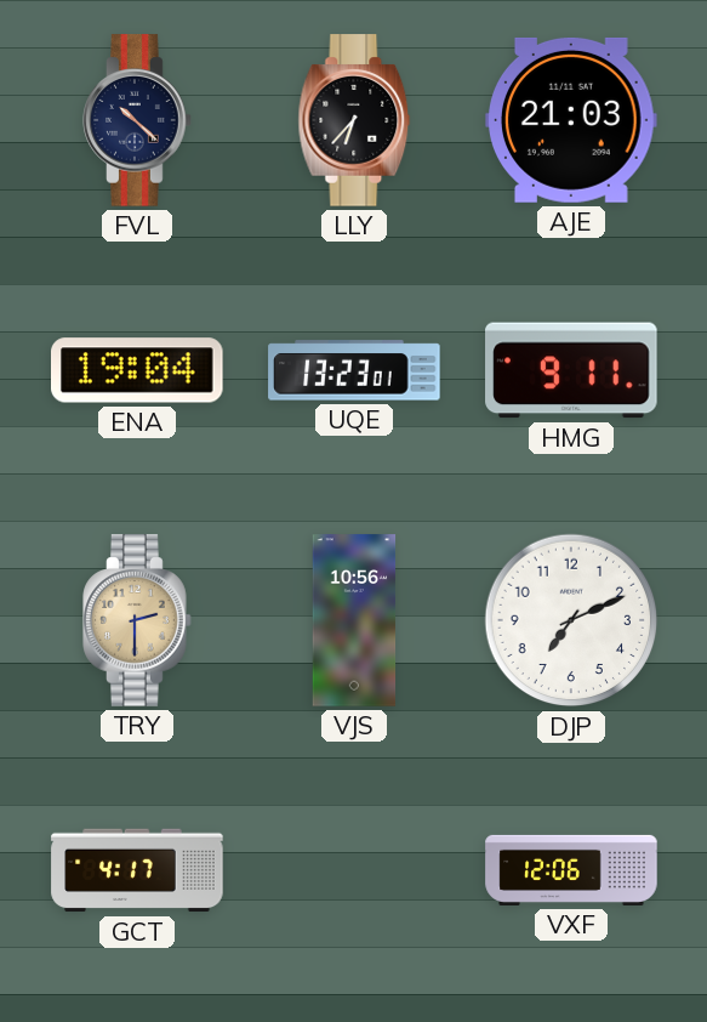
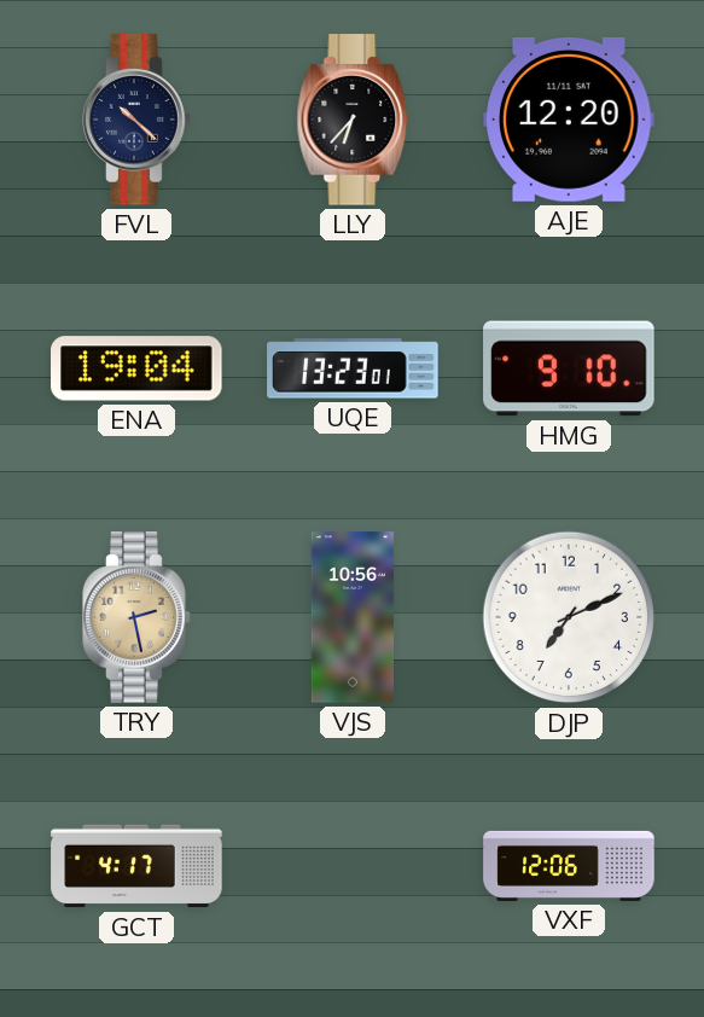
AJE: 21:03 -> 12:20 (569, 120)
HMG: 9:11 -> 9:10 (569, 368)
TRY: 2:30 -> 2:28 (136, 617)
